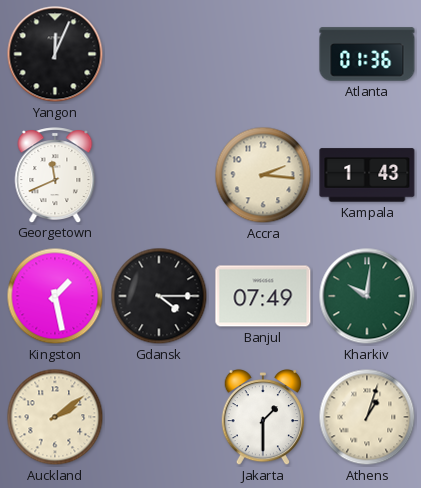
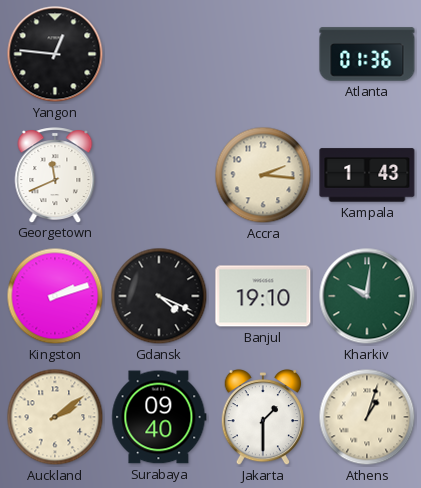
Yangon: 12:04 -> 12:46 (55, 54)
Kingston: 1:28 -> 2:12 (55, 296)
Gdansk: 4:15 -> 4:19 (159, 296)
Banjul: 07:49 -> 19:10 (263, 296)
Surabaya: none -> 09:40 (159, 417)
